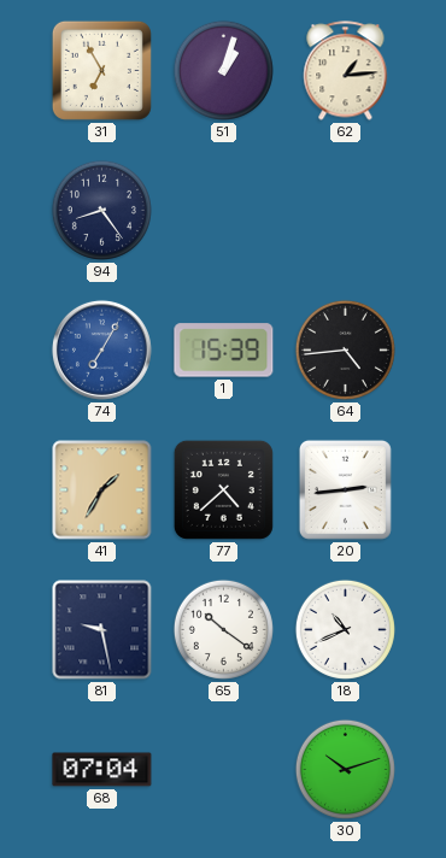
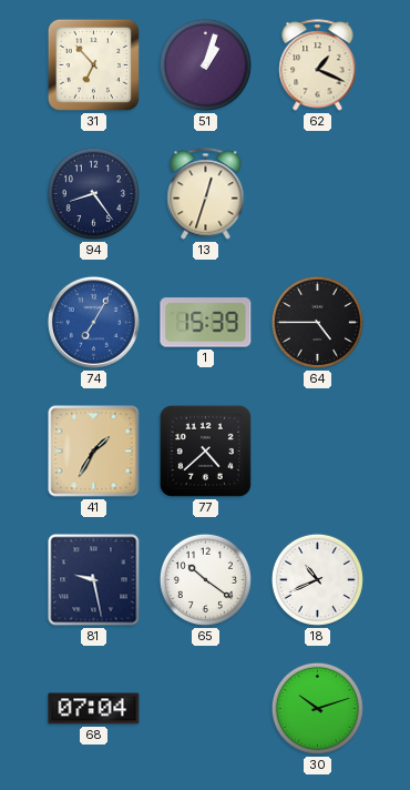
31: 6:55 -> 6:53 (93, 64)
62: 1:14 -> 1:19 (318, 65)
13: none -> 12:33 (206, 194)
64: 4:44 -> 4:45 (317, 322)
20: 2:44 -> none (345, 489)
